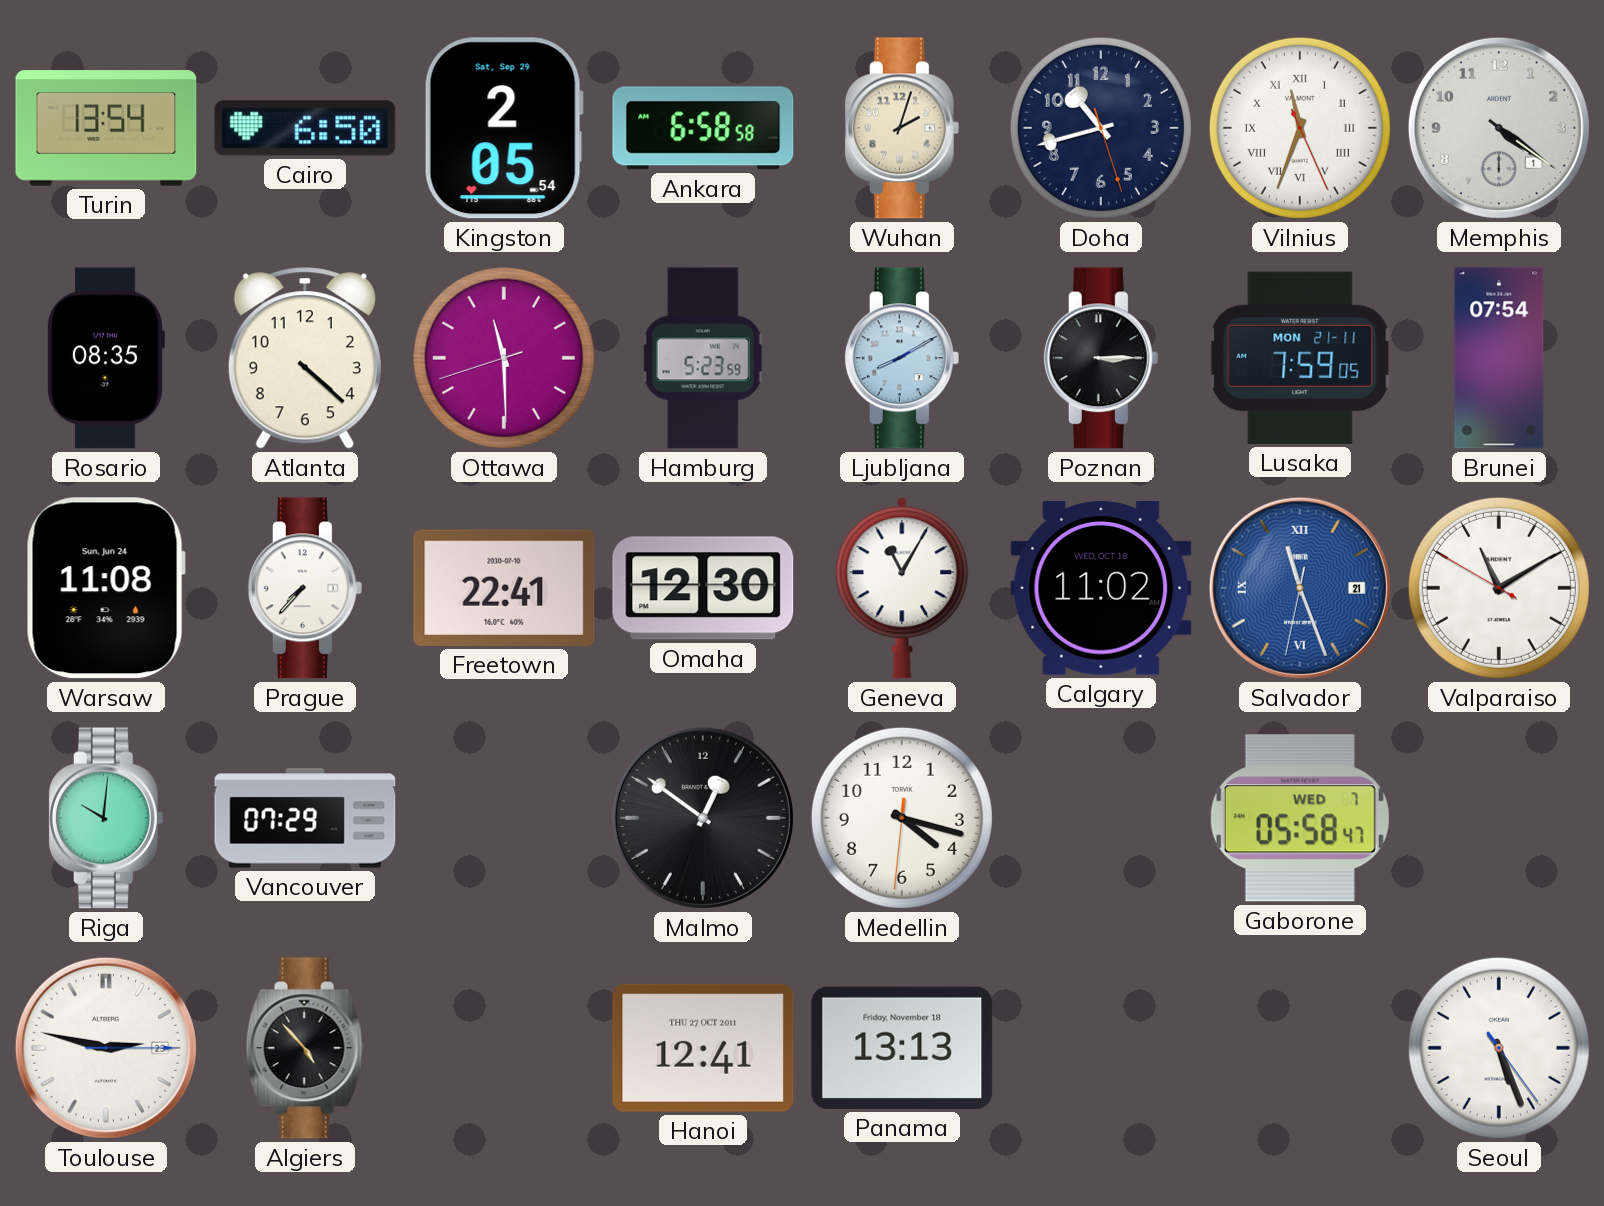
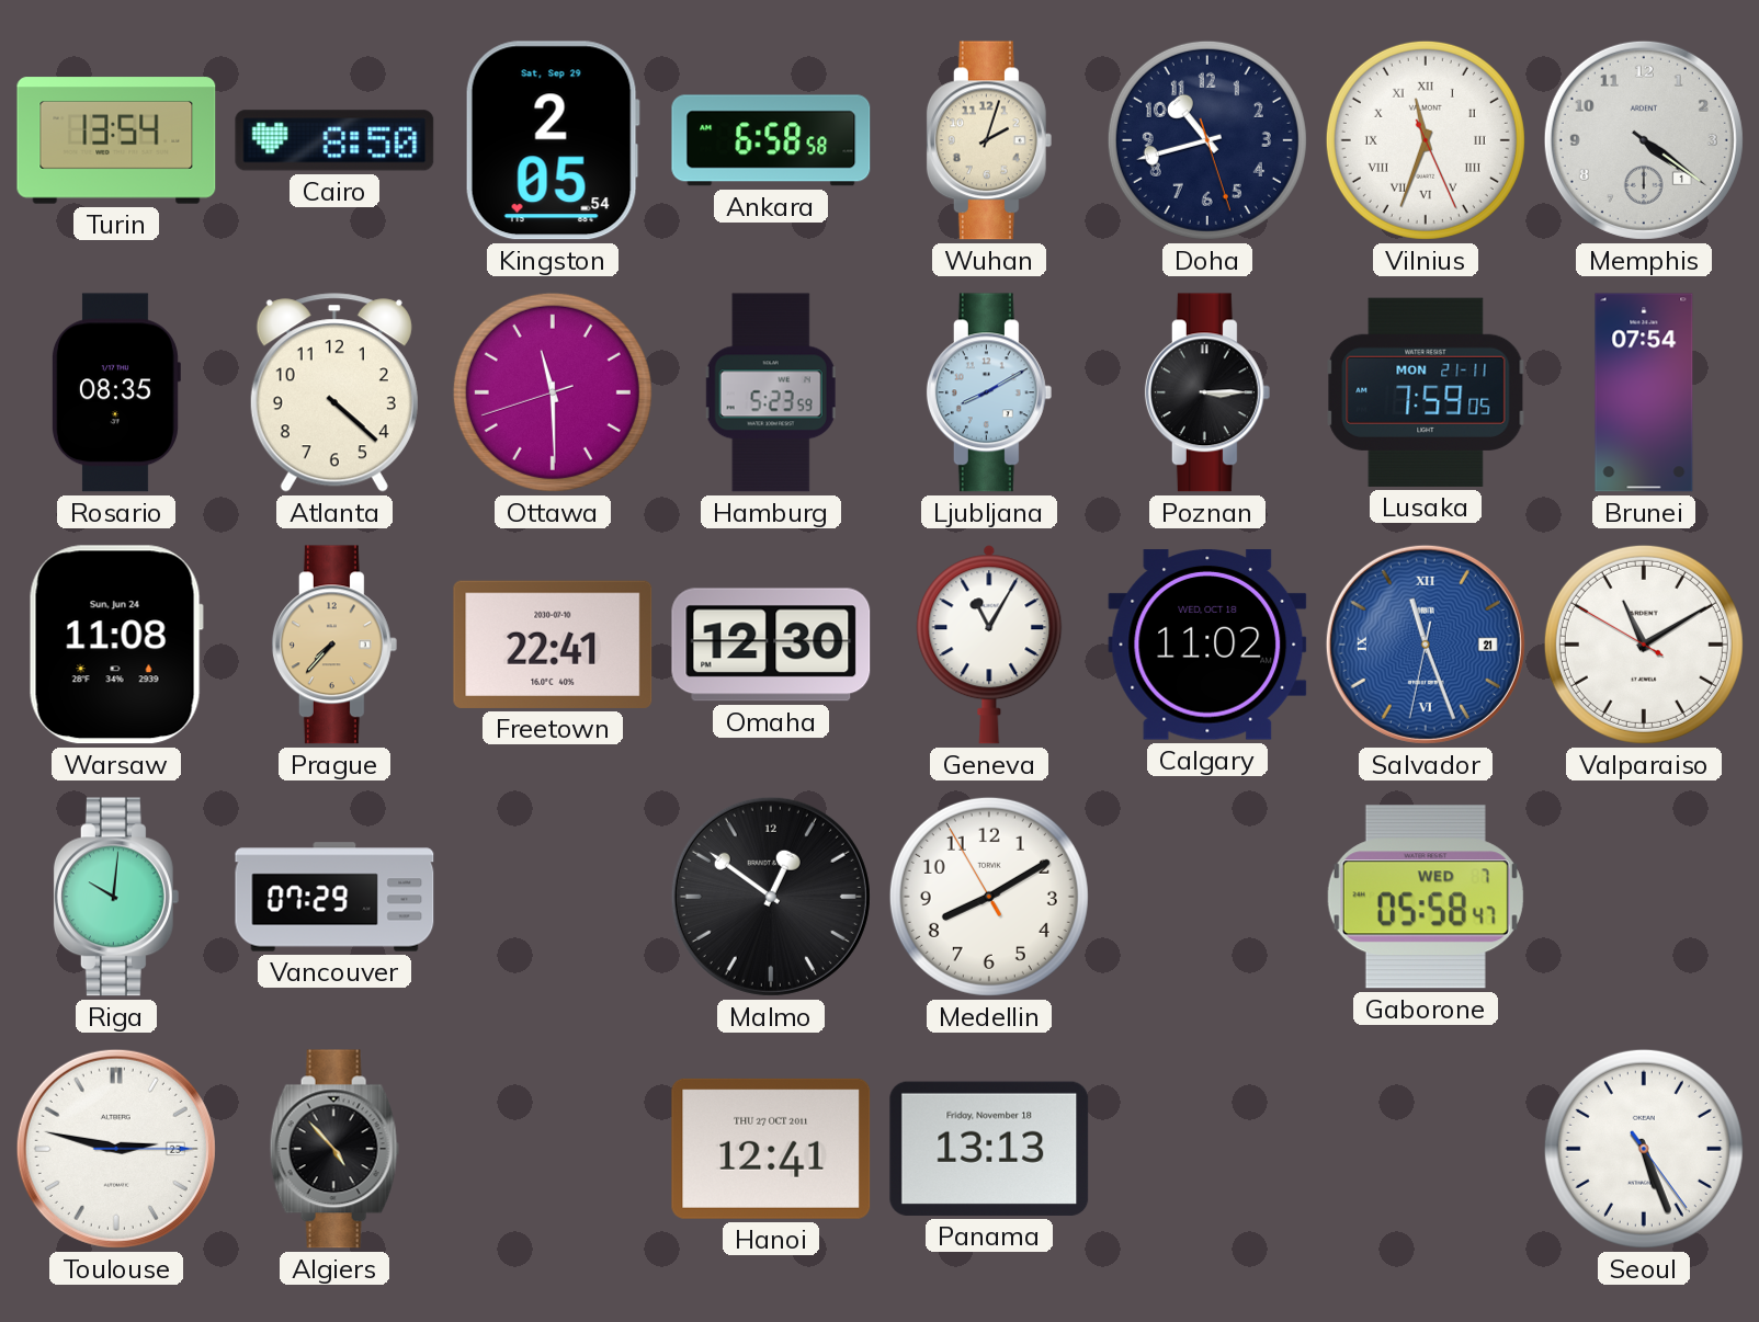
Cairo: 6:50 -> 8:50 (334, 140)
Prague dial: white -> champagne (334, 645)
Medellin: 4:17 -> 8:09 (989, 897)
